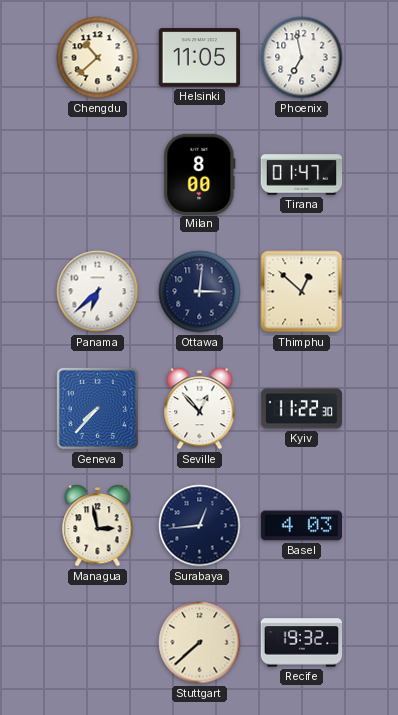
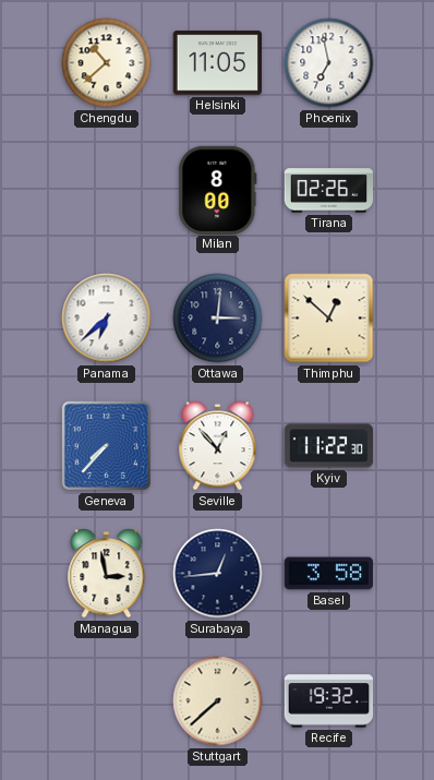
Tirana: 01:47 -> 02:26 (329, 191)
Basel: 4:03 -> 3:58 (329, 574)
